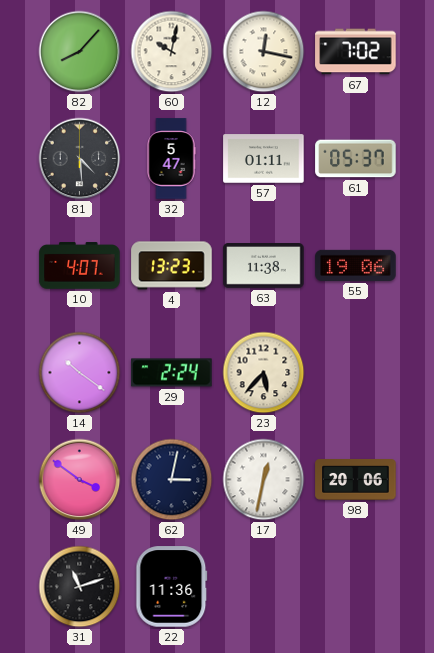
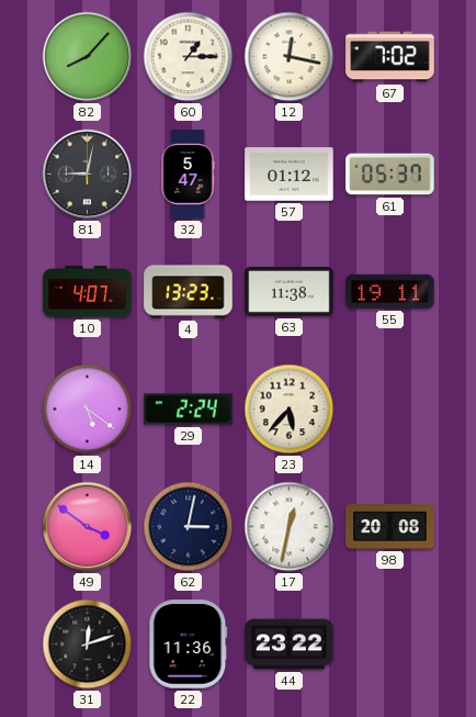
60: 10:02 -> 1:15 (189, 57)
81: 4:29 -> 9:02 (88, 175)
57: 01:11 -> 01:12 (290, 175)
55: 19:06 -> 19:11 (390, 291)
14: 10:21 -> 5:21 (88, 410)
98: 20:06 -> 20:08 (390, 527)
31: 11:12 -> 12:12 (88, 645)
44: none -> 23:22 (290, 645)
